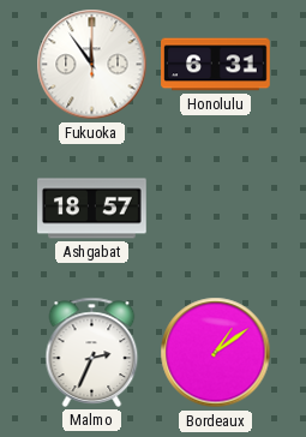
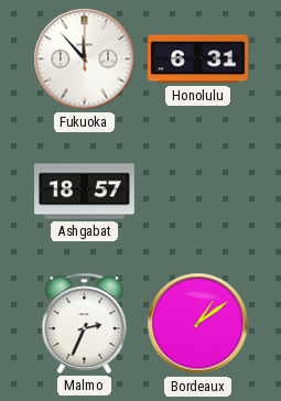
Fukuoka: 11:54 -> 11:53 (85, 59)
